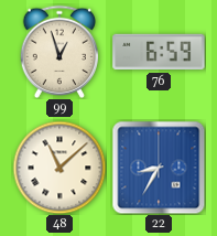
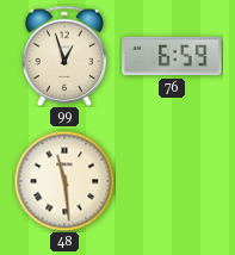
48: 11:08 -> 11:29 (64, 181)
22: 8:35 -> none (159, 168)
